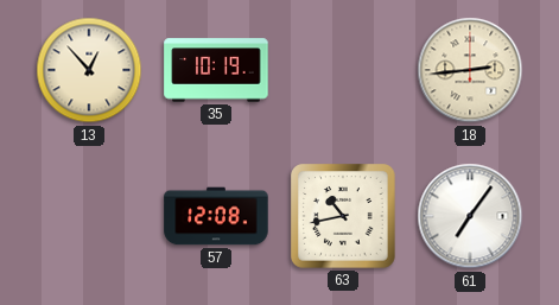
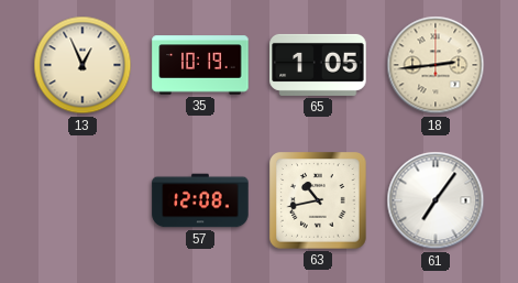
13: 12:53 -> 12:56 (82, 65)
65: none -> 1:05 (318, 65)
